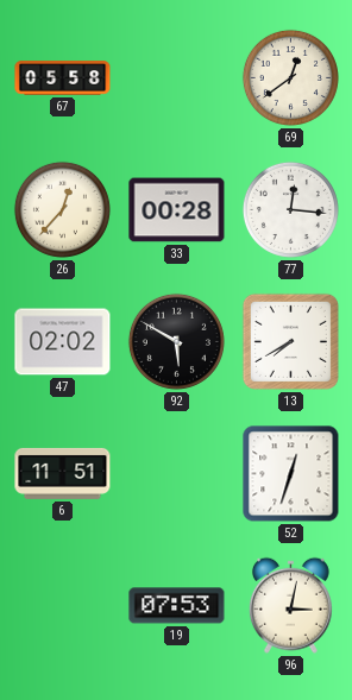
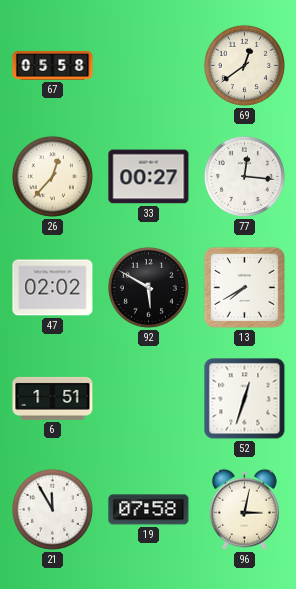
33: 00:28 -> 00:27 (149, 177)
6: 11:51 -> 1:51 (53, 398)
21: none -> 11:55 (52, 509)
19: 07:53 -> 07:58 (149, 510)
